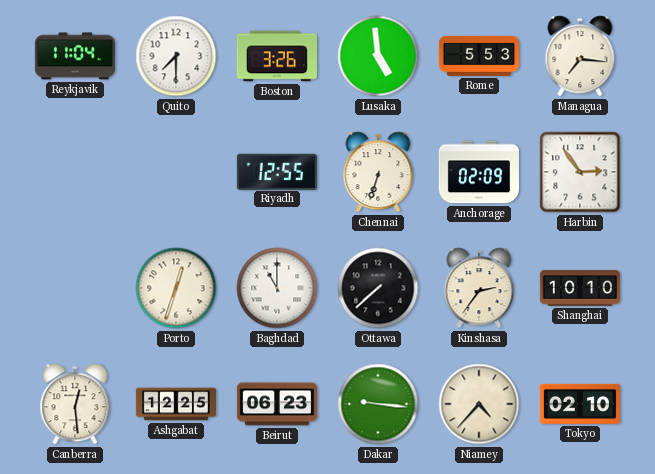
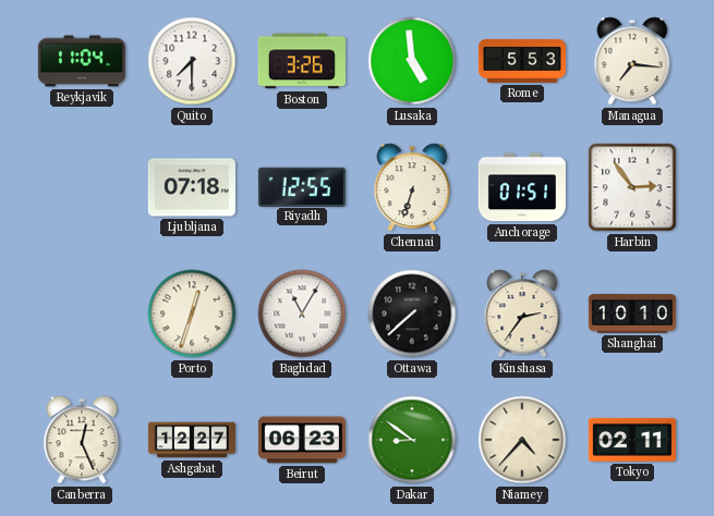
Ljubljana: none -> 07:18 (192, 187)
Anchorage: 02:09 -> 01:51 (522, 187)
Baghdad: 11:00 -> 11:05 (302, 314)
Canberra: 12:29 -> 12:26 (82, 440)
Ashgabat: 12:25 -> 12:27 (192, 440)
Dakar: 9:16 -> 8:51 (412, 440)
Tokyo: 02:10 -> 02:11 (632, 440)
